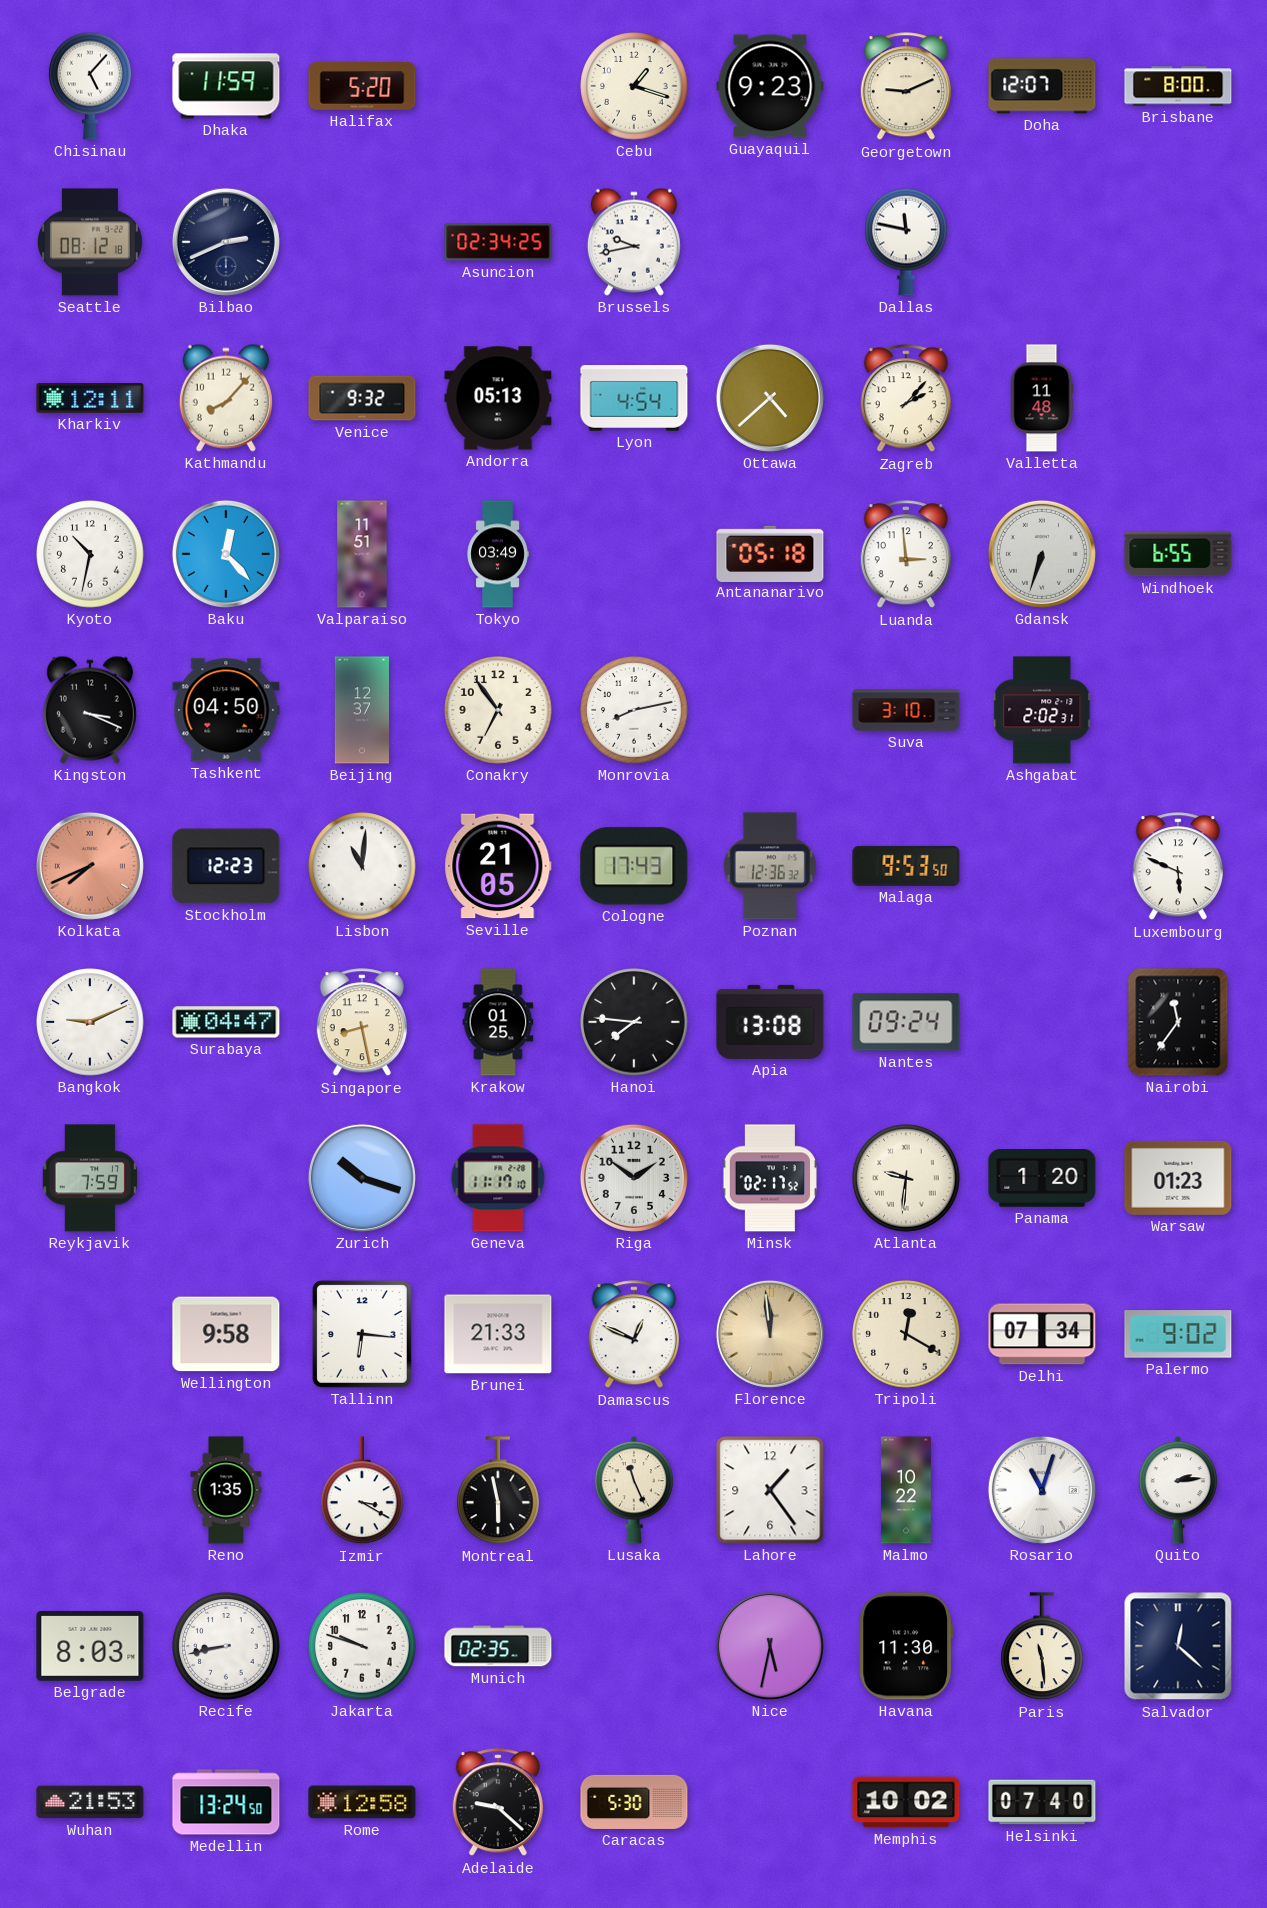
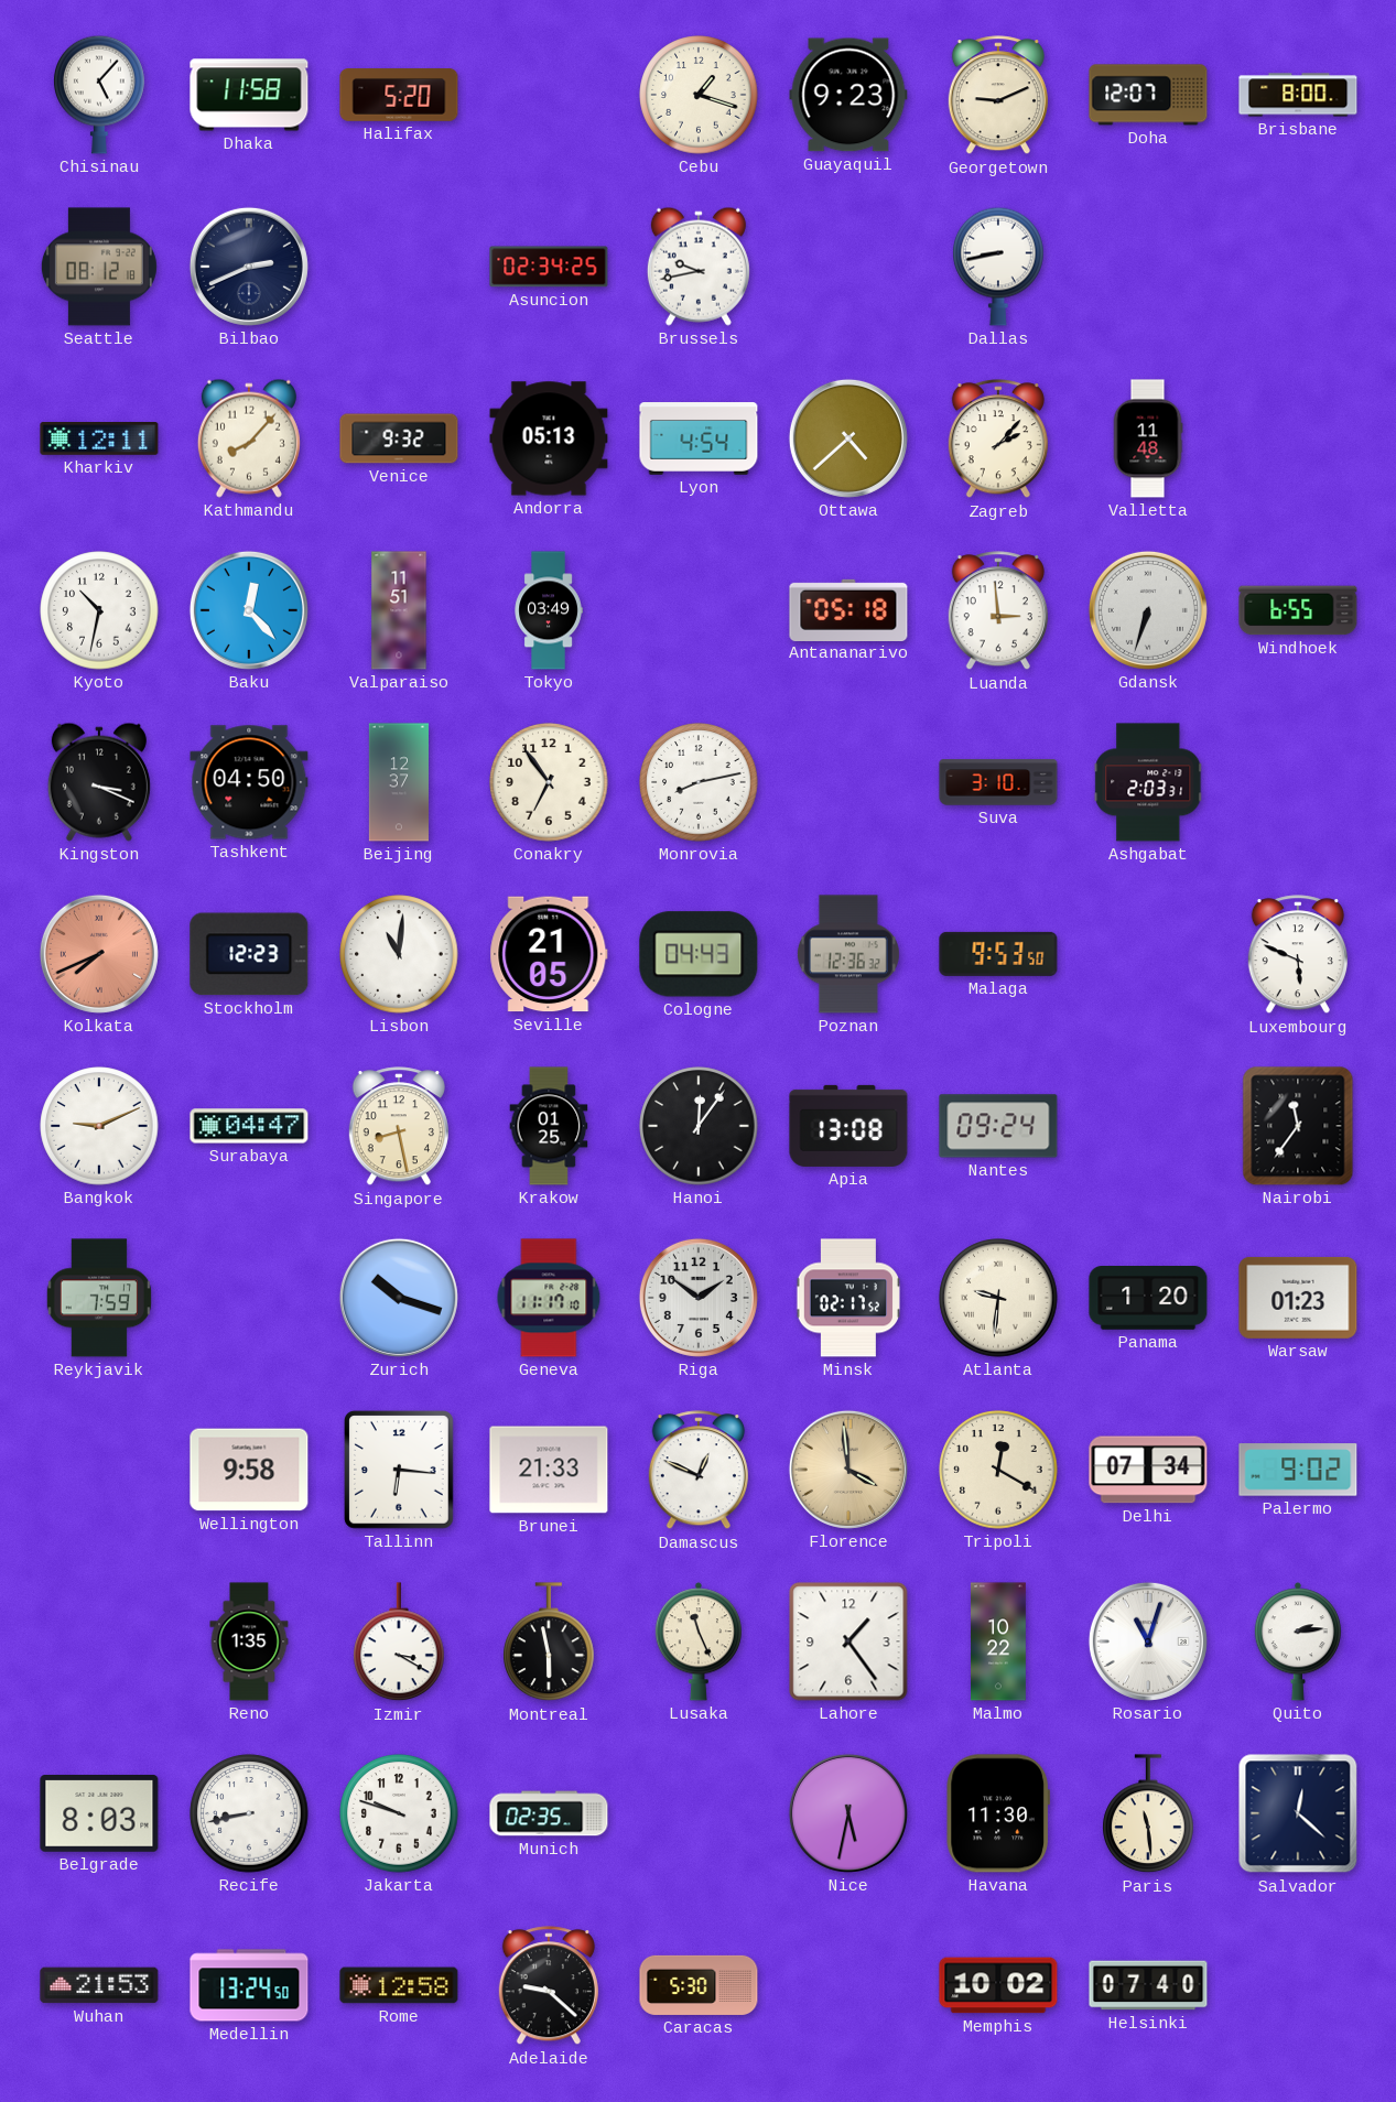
Dhaka: 11:59 -> 11:58 (249, 95)
Dallas: 11:47 -> 8:43 (998, 267)
Ashgabat: 2:02 -> 2:03 (1148, 782)
Cologne: 17:43 -> 04:43 (699, 954)
Hanoi: 7:46 -> 12:06 (699, 1126)
Florence: 11:59 -> 3:59 (848, 1470)
